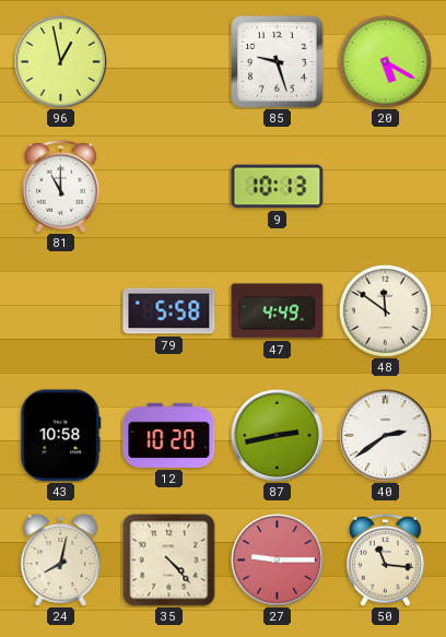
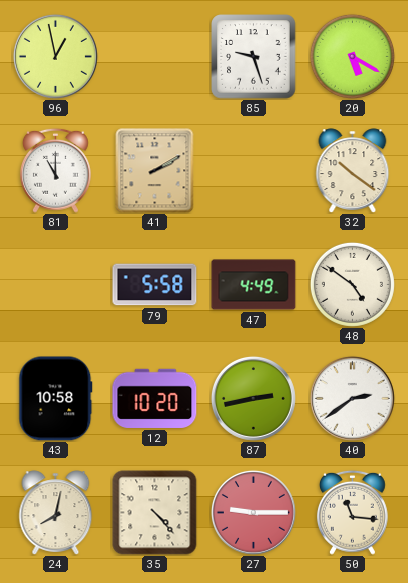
41: none -> 2:10 (155, 171)
9: 10:13 -> none (278, 187)
32: none -> 10:21 (353, 171)
48: 11:51 -> 4:51 (352, 284)
